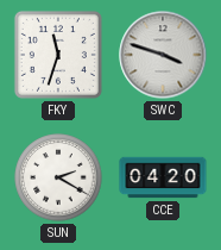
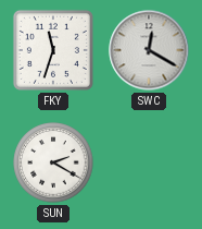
SWC: 3:48 -> 12:20 (149, 50)
CCE: 04:20 -> none (163, 177)
